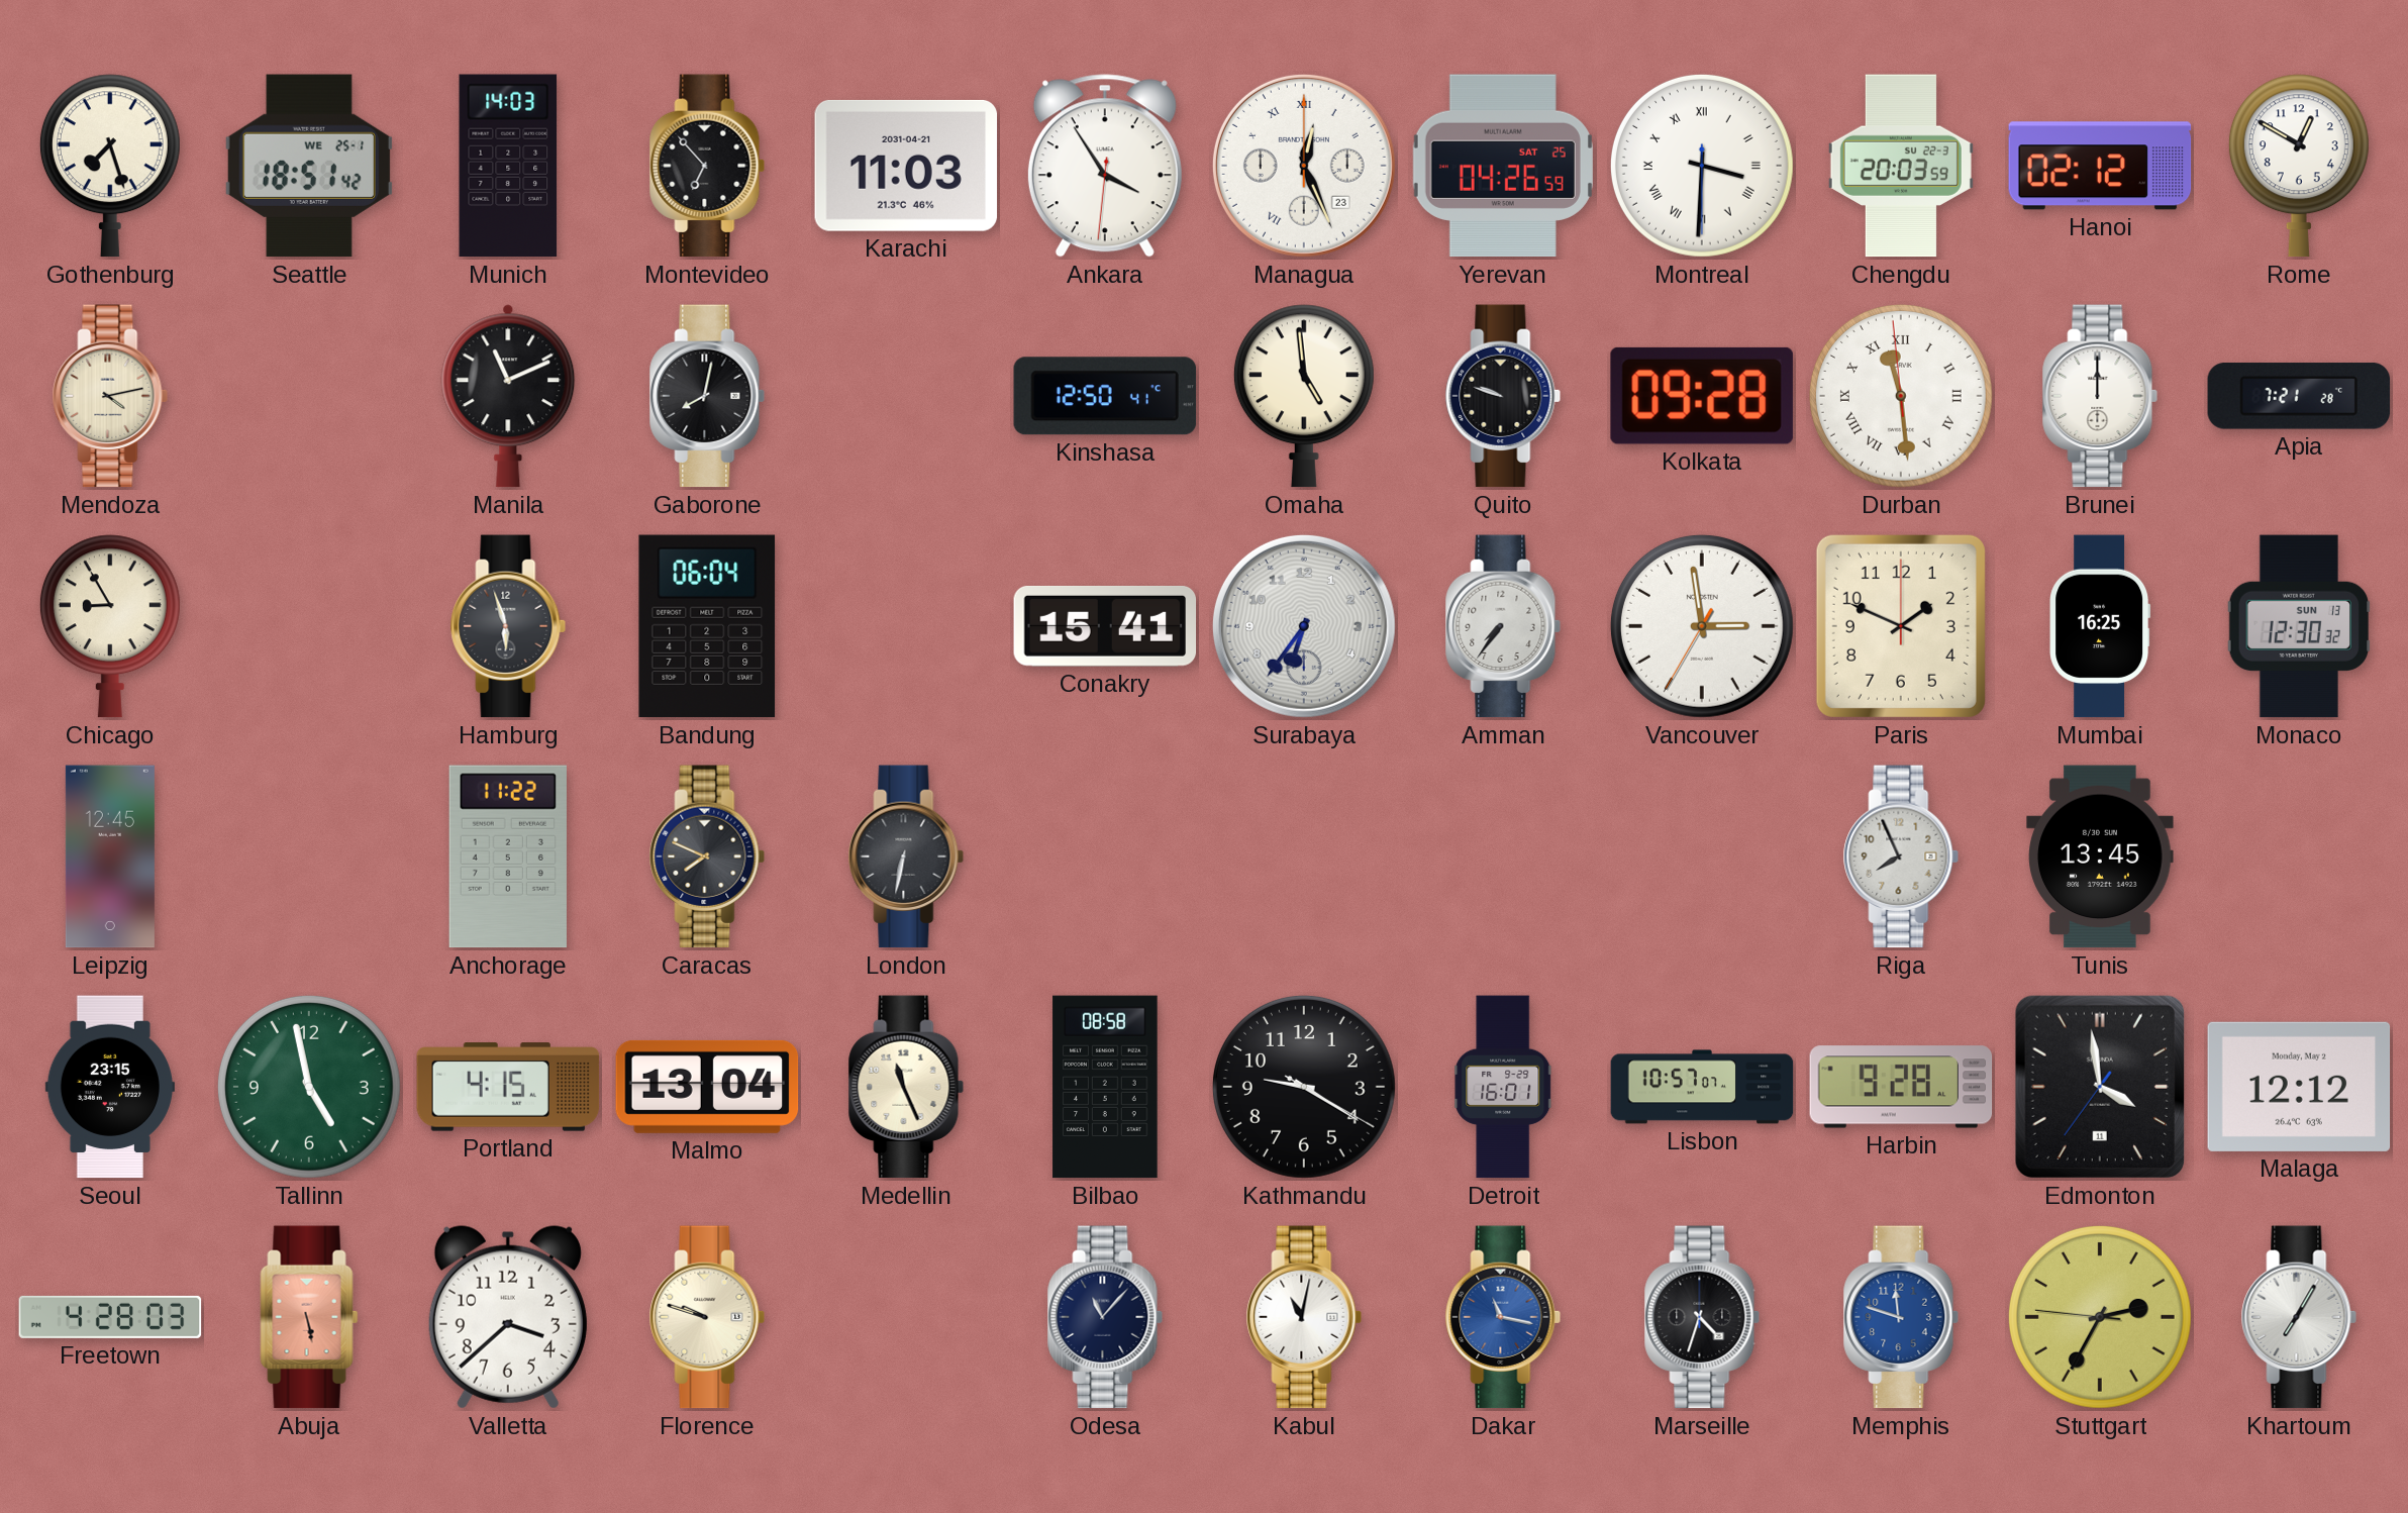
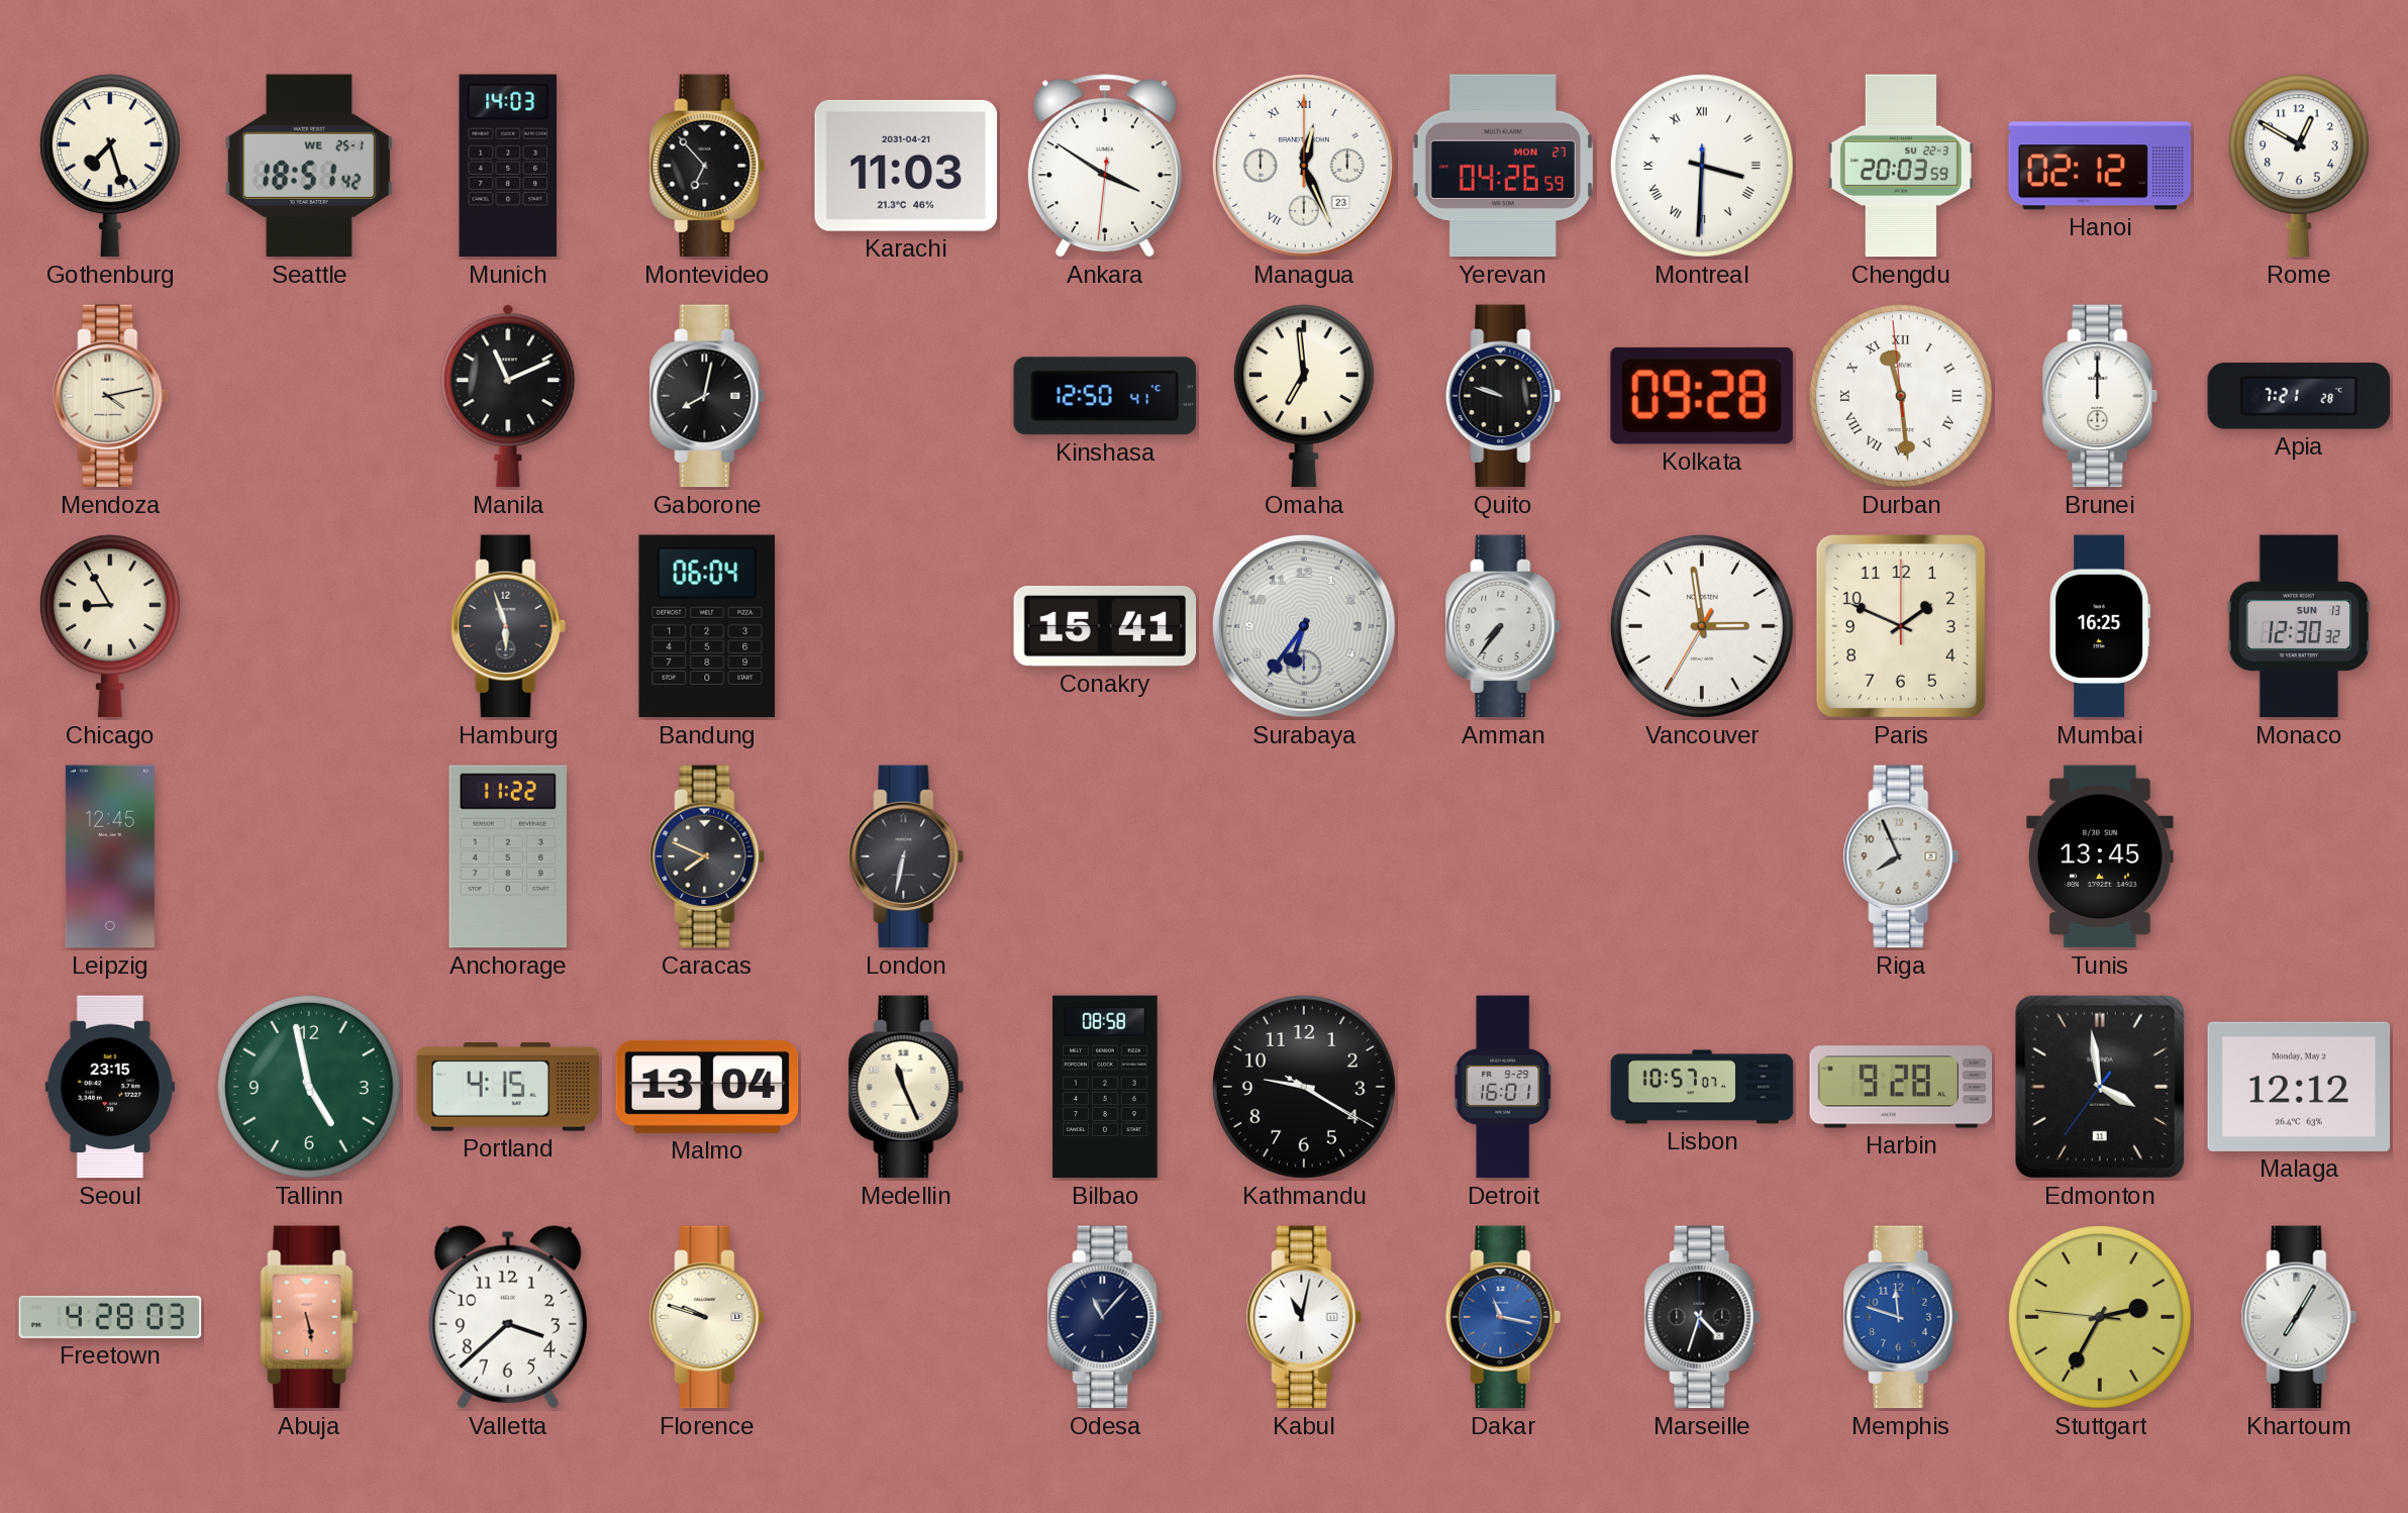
Ankara: 3:54 -> 3:50 (1105, 166)
Yerevan date: SAT 25 -> MON 27 (1503, 166)
Omaha: 4:59 -> 6:59 (1304, 396)
